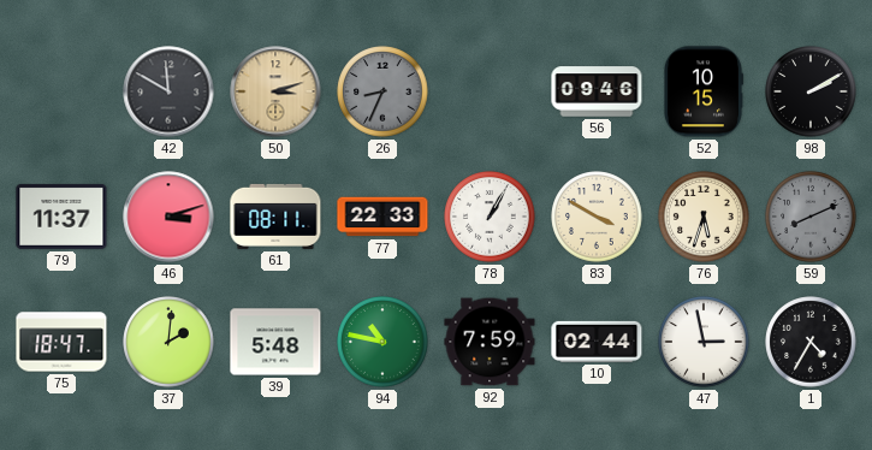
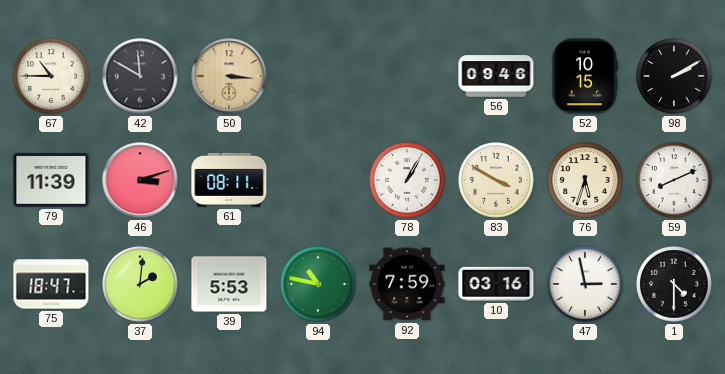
67: none -> 10:45 (51, 76)
50: 3:12 -> 3:16 (229, 76)
26: 8:34 -> none (382, 91)
79: 11:37 -> 11:39 (51, 180)
77: 22:33 -> none (382, 217)
59 dial: grey -> white (674, 180)
39: 5:48 -> 5:53 (229, 284)
10: 02:44 -> 03:16 (496, 284)
1: 4:35 -> 4:30 (674, 284)
